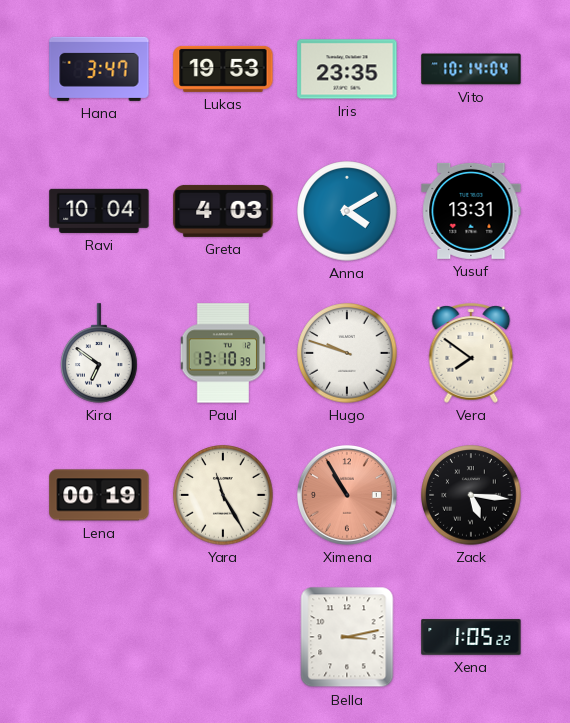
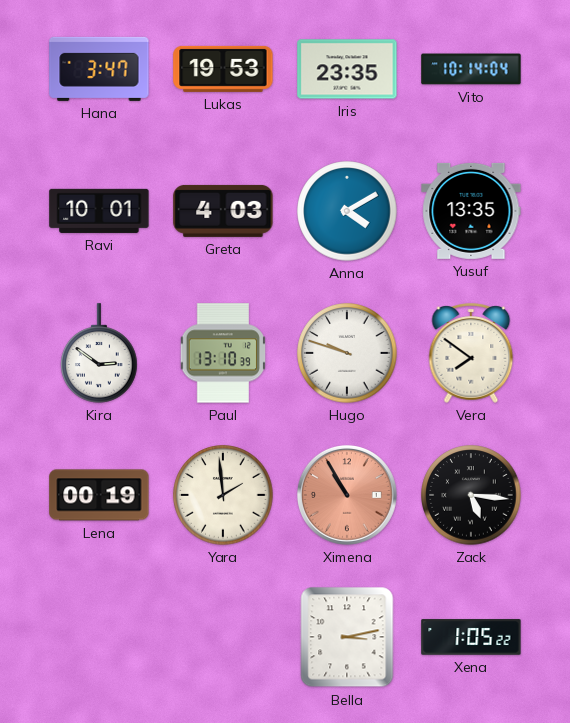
Ravi: 10:04 -> 10:01 (99, 211)
Yusuf: 13:31 -> 13:35 (471, 211)
Kira: 6:51 -> 2:51 (99, 353)
Yara: 11:25 -> 1:59 (223, 495)
